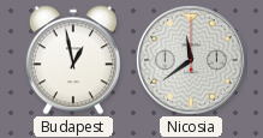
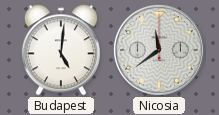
Budapest: 12:58 -> 5:01 (61, 50)
